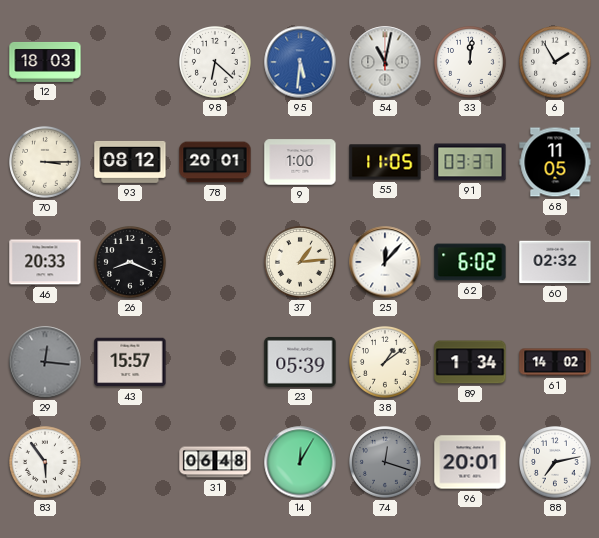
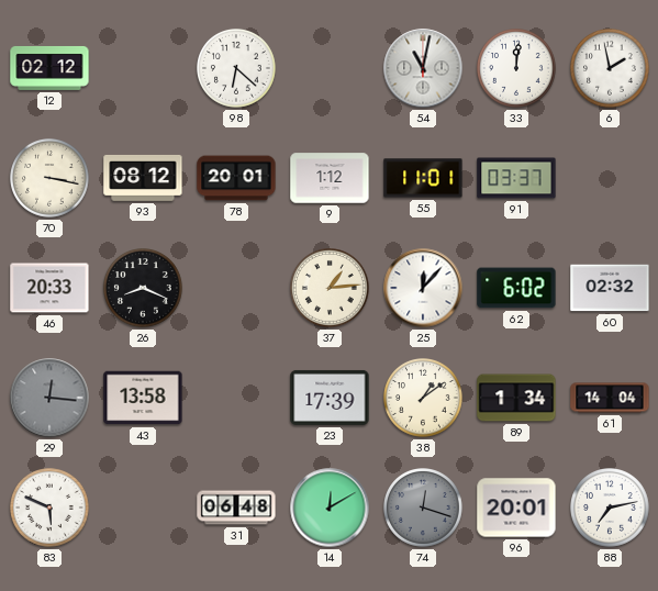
12: 18:03 -> 02:12 (49, 68)
95: 5:31 -> none (300, 62)
6: 1:55 -> 1:58 (611, 69)
70: 3:15 -> 3:17 (51, 179)
9: 1:00 -> 1:12 (330, 178)
55: 11:05 -> 11:01 (423, 178)
68: 11:05 -> none (555, 162)
43: 15:57 -> 13:58 (143, 398)
23: 05:39 -> 17:39 (330, 398)
61: 14:02 -> 14:04 (610, 398)
83: 5:54 -> 5:49 (51, 509)
14: 12:05 -> 12:10 (330, 508)
